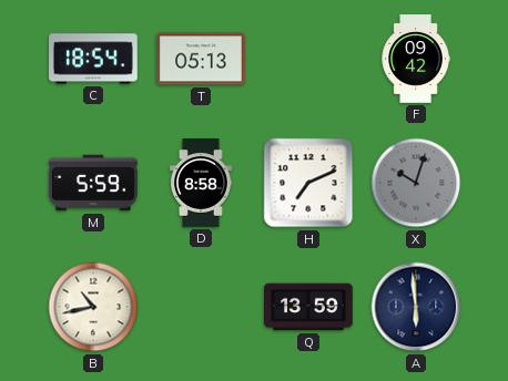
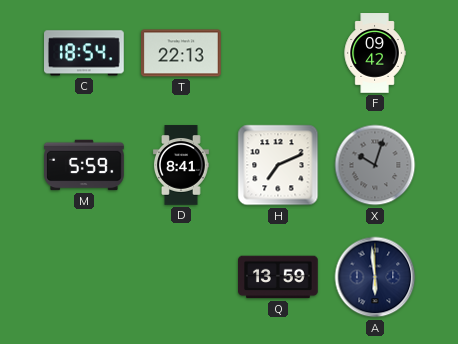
T: 05:13 -> 22:13 (182, 53)
D: 8:58 -> 8:41 (182, 165)
B: 10:43 -> none (93, 307)
